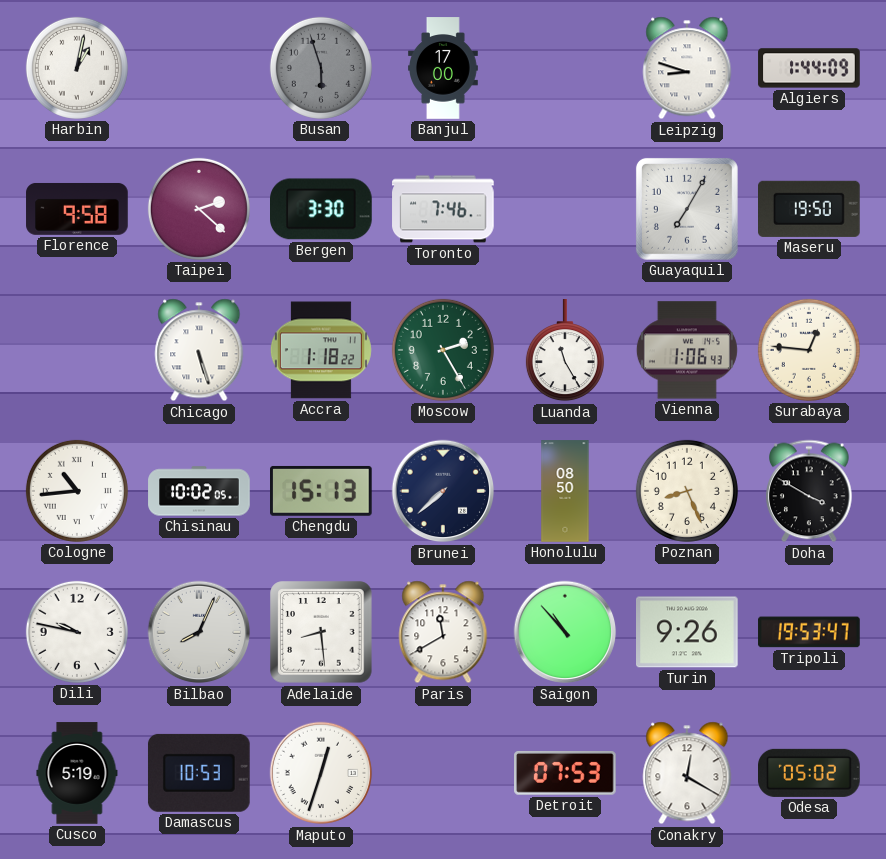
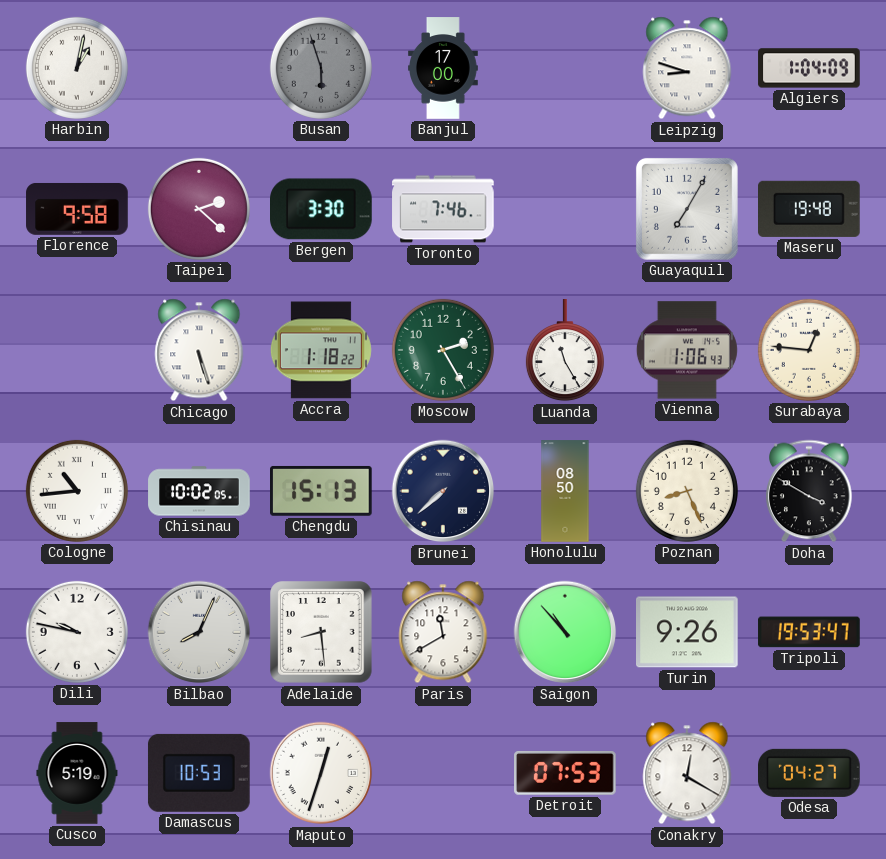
Algiers: 1:44 -> 1:04 (809, 68)
Maseru: 19:50 -> 19:48 (810, 209)
Odesa: 05:02 -> 04:27 (810, 773)
